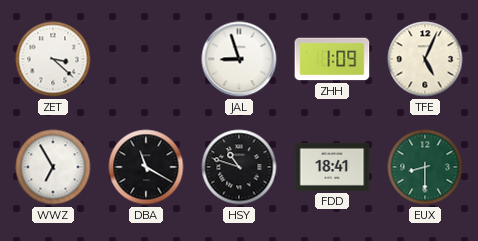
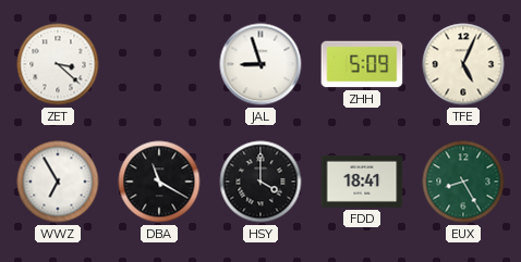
ZHH: 1:09 -> 5:09 (362, 64)
HSY: 10:48 -> 4:00 (260, 182)
EUX: 8:30 -> 8:25 (463, 182)
